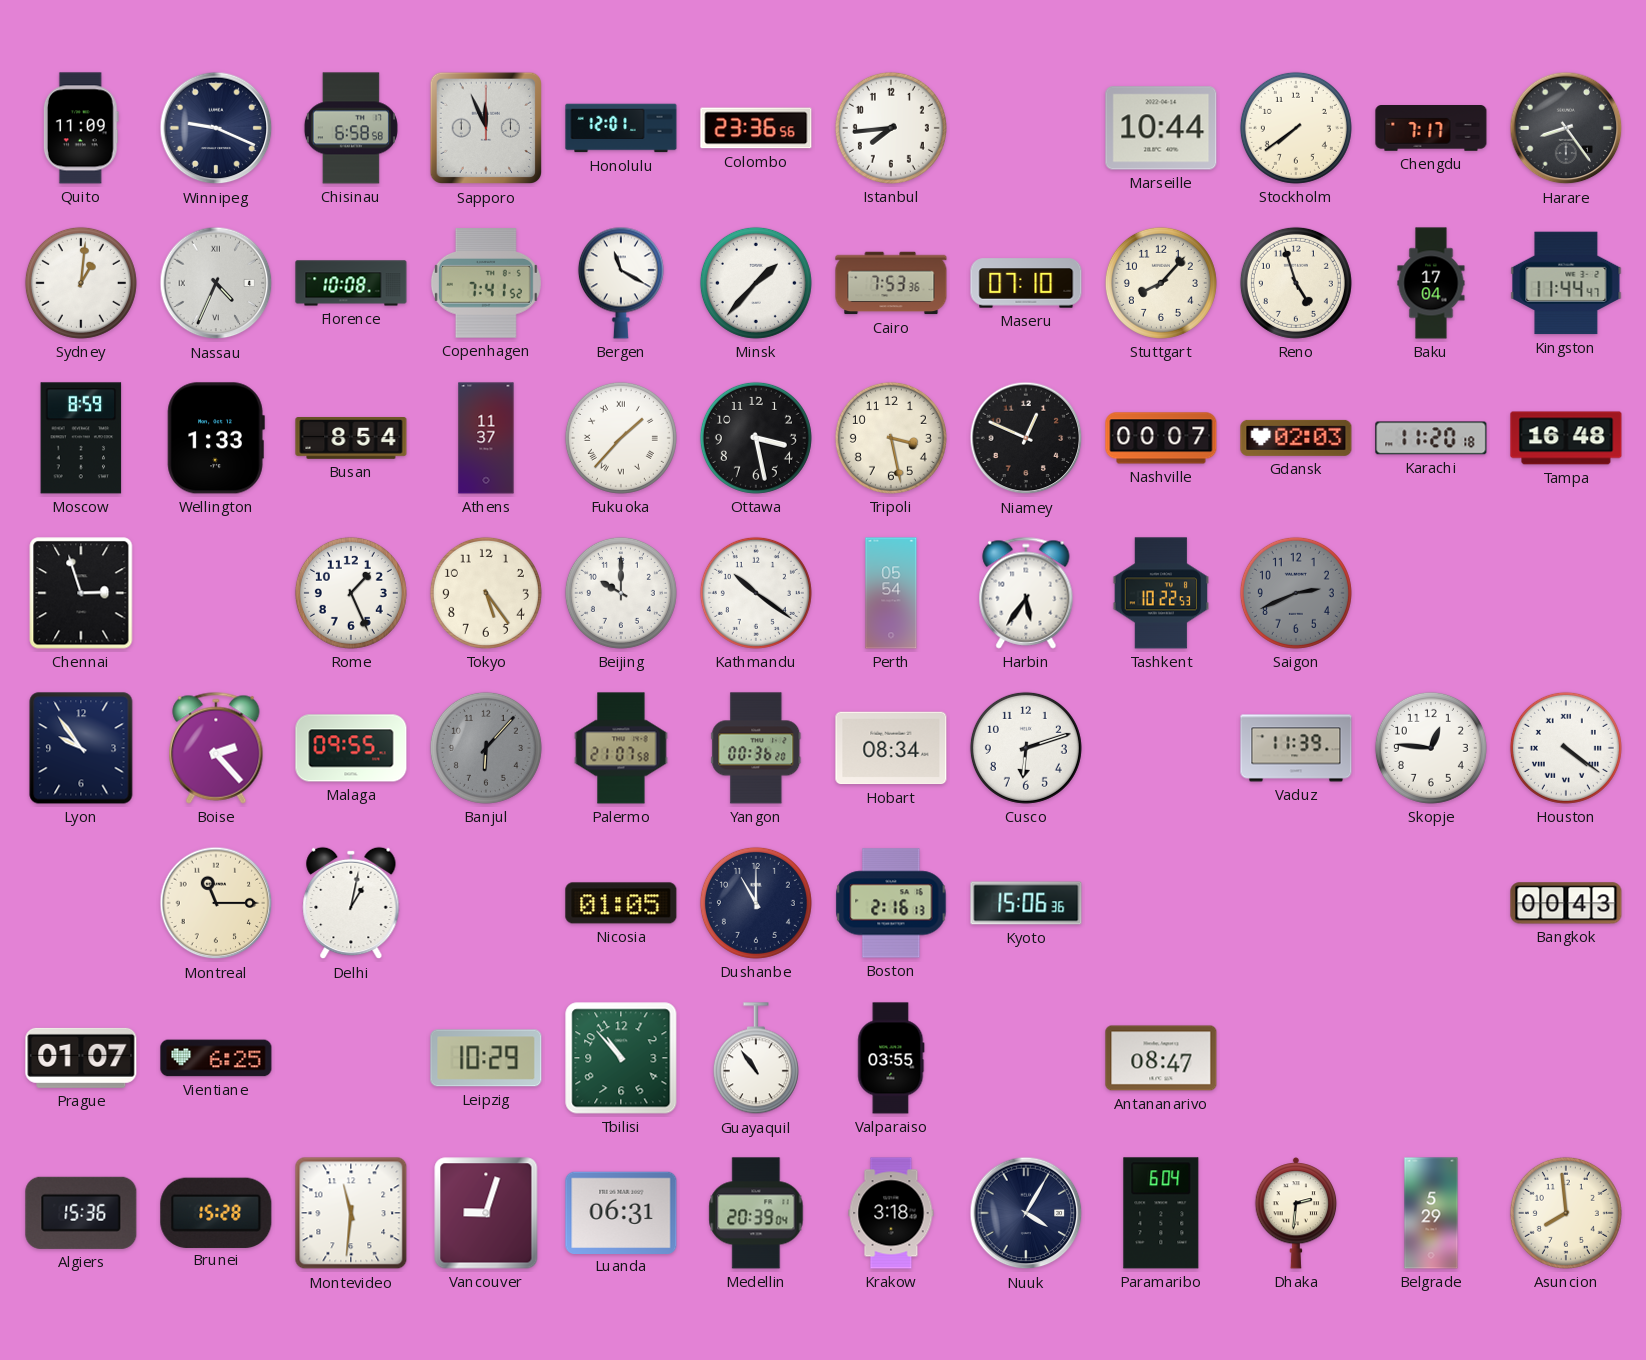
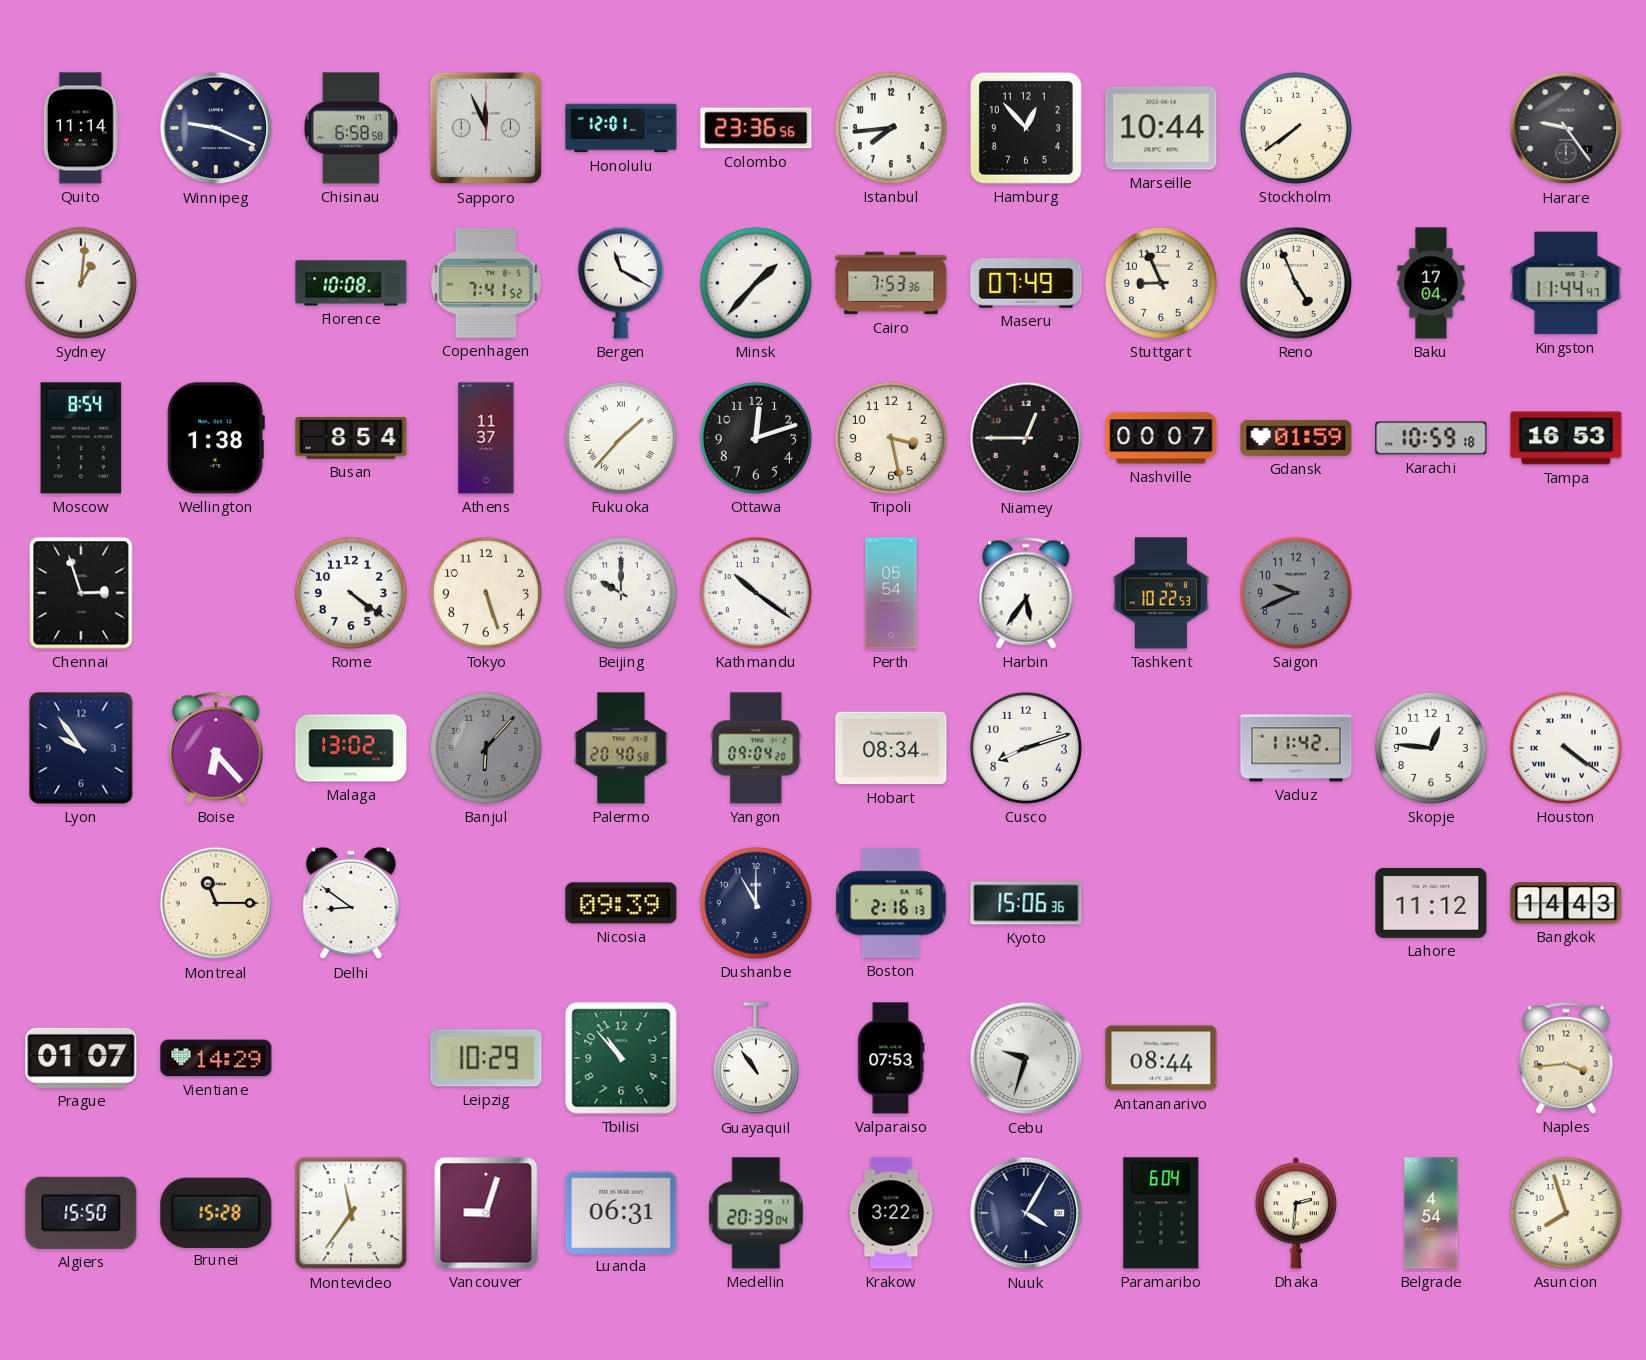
Quito: 11:09 -> 11:14 (81, 128)
Hamburg: none -> 12:53 (1026, 128)
Chengdu: 7:17 -> none (1431, 129)
Harare: 8:24 -> 9:24 (1566, 128)
Nassau: 4:34 -> none (216, 283)
Maseru: 07:10 -> 07:49 (1026, 283)
Stuttgart: 8:07 -> 8:56 (1161, 283)
Reno: 4:57 -> 4:56 (1296, 283)
Moscow: 8:59 -> 8:54 (81, 438)
Wellington: 1:33 -> 1:38 (216, 438)
Ottawa: 3:28 -> 12:12 (756, 438)
Niamey: 12:49 -> 12:45 (1026, 438)
Gdansk: 02:03 -> 01:59 (1296, 438)
Karachi: 11:20 -> 10:59 (1431, 438)
Tampa: 16:48 -> 16:53 (1566, 438)
Rome: 1:26 -> 4:21 (351, 593)
Tokyo: 5:24 -> 5:27 (486, 593)
Saigon: 2:41 -> 9:41 (1296, 593)
Boise: 2:23 -> 6:23 (216, 748)
Malaga: 09:55 -> 13:02 (351, 748)
Palermo: 21:07 -> 20:40 (621, 748)
Yangon: 00:36 -> 09:04 (756, 748)
Cusco: 6:12 -> 8:12 (1026, 748)
Vaduz: 11:39 -> 11:42 (1296, 748)
Delhi: 1:02 -> 8:51 (351, 903)
Nicosia: 01:05 -> 09:39 (621, 903)
Lahore: none -> 11:12 (1431, 903)
Bangkok: 00:43 -> 14:43 (1566, 903)
Vientiane: 6:25 -> 14:29 (216, 1058)
Valparaiso: 03:55 -> 07:53 (891, 1058)
Cebu: none -> 9:33 (1026, 1058)
Antananarivo: 08:47 -> 08:44 (1161, 1058)
Naples: none -> 3:44 (1566, 1058)
Algiers: 15:36 -> 15:50 (81, 1213)
Montevideo: 11:31 -> 11:36 (351, 1213)
Krakow: 3:18 -> 3:22 (891, 1213)
Belgrade: 5:29 -> 4:54 (1431, 1213)
Asuncion: 7:59 -> 7:57 (1566, 1213)
